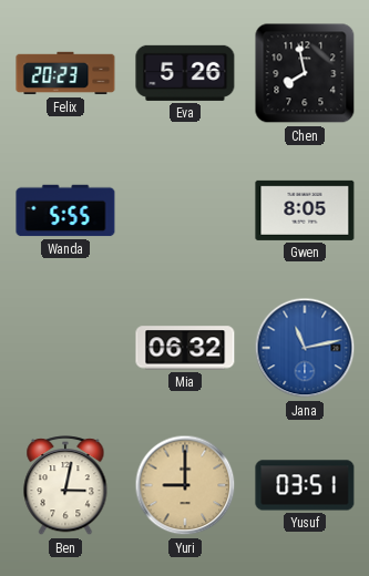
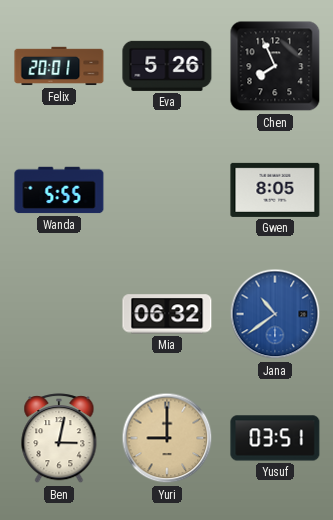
Felix: 20:23 -> 20:01 (59, 66)
Chen: 7:58 -> 7:56 (275, 66)
Jana: 11:13 -> 10:39 (275, 314)
